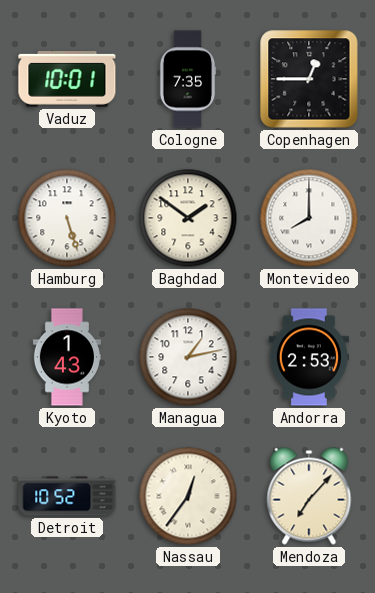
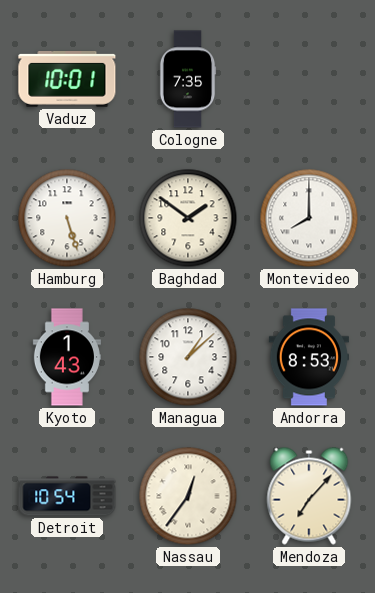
Copenhagen: 12:45 -> none (309, 79)
Managua: 1:13 -> 1:08 (188, 357)
Andorra: 2:53 -> 8:53 (309, 357)
Detroit: 10:52 -> 10:54 (67, 496)
